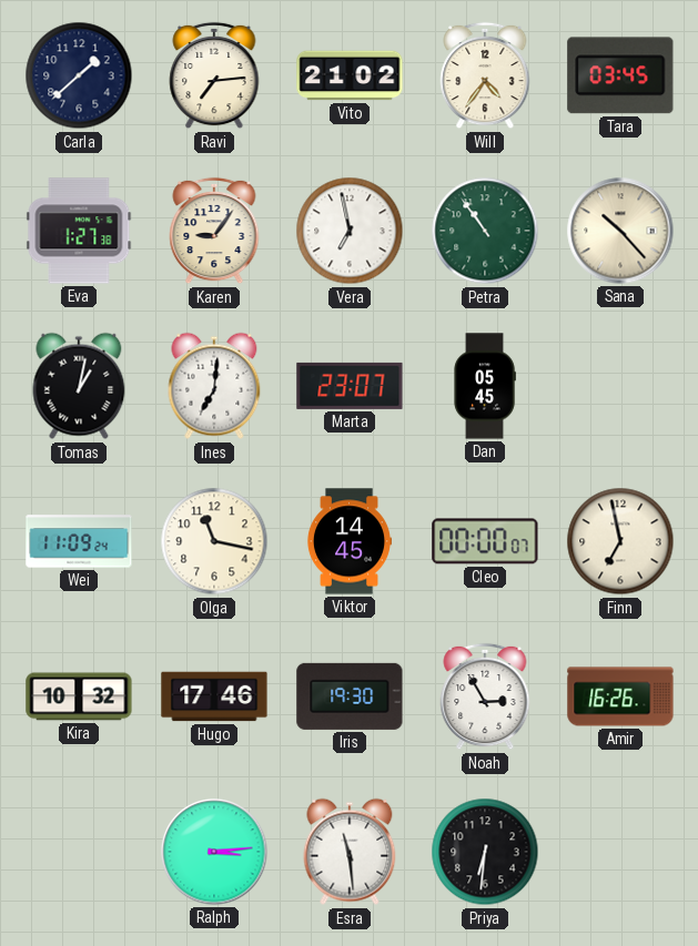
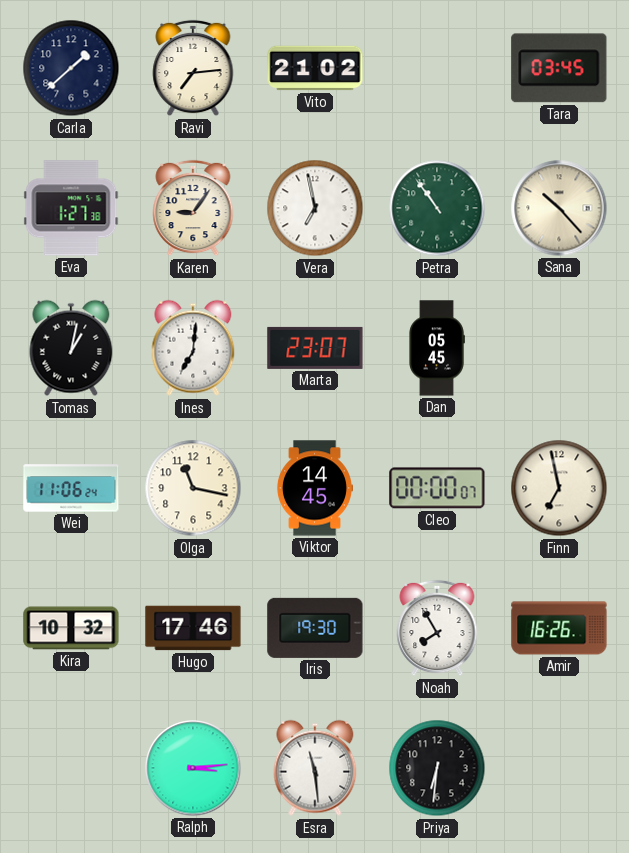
Will: 4:36 -> none (485, 75)
Wei: 11:09 -> 11:06 (71, 488)
Noah: 2:55 -> 7:55 (437, 628)
